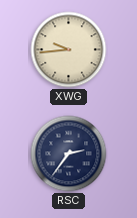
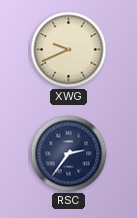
XWG: 9:44 -> 9:41 (69, 50)
